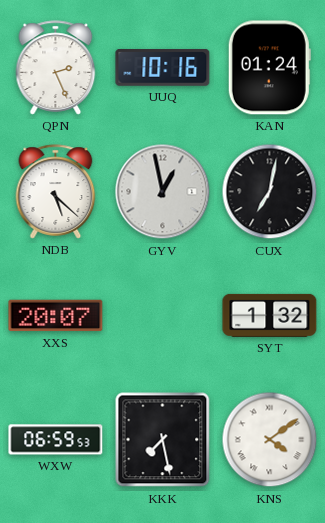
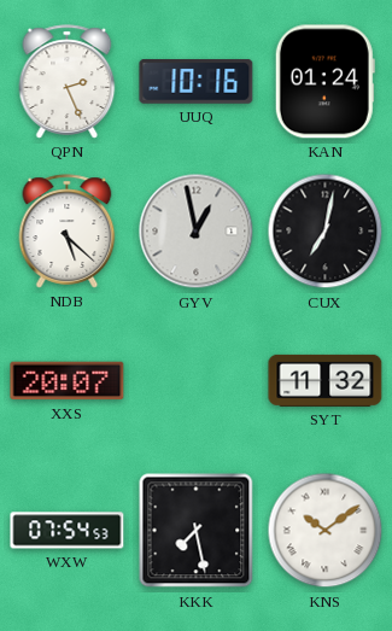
SYT: 1:32 -> 11:32 (326, 380)
WXW: 06:59 -> 07:54 (68, 531)
KNS: 4:09 -> 10:09 (326, 531)
